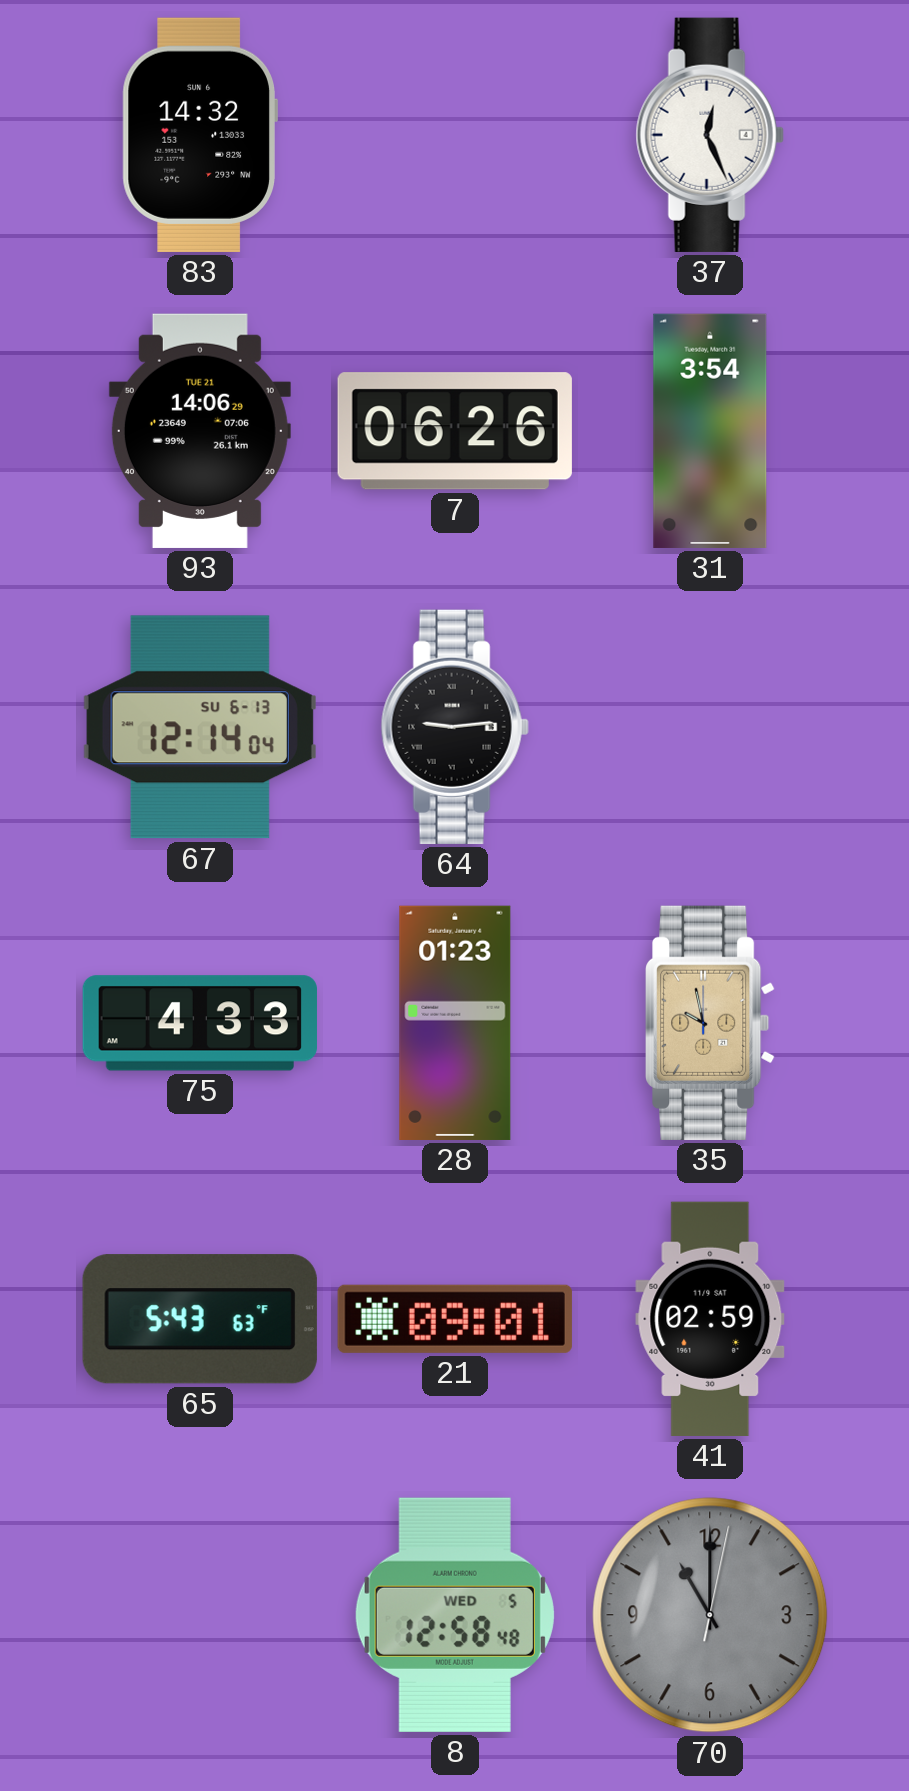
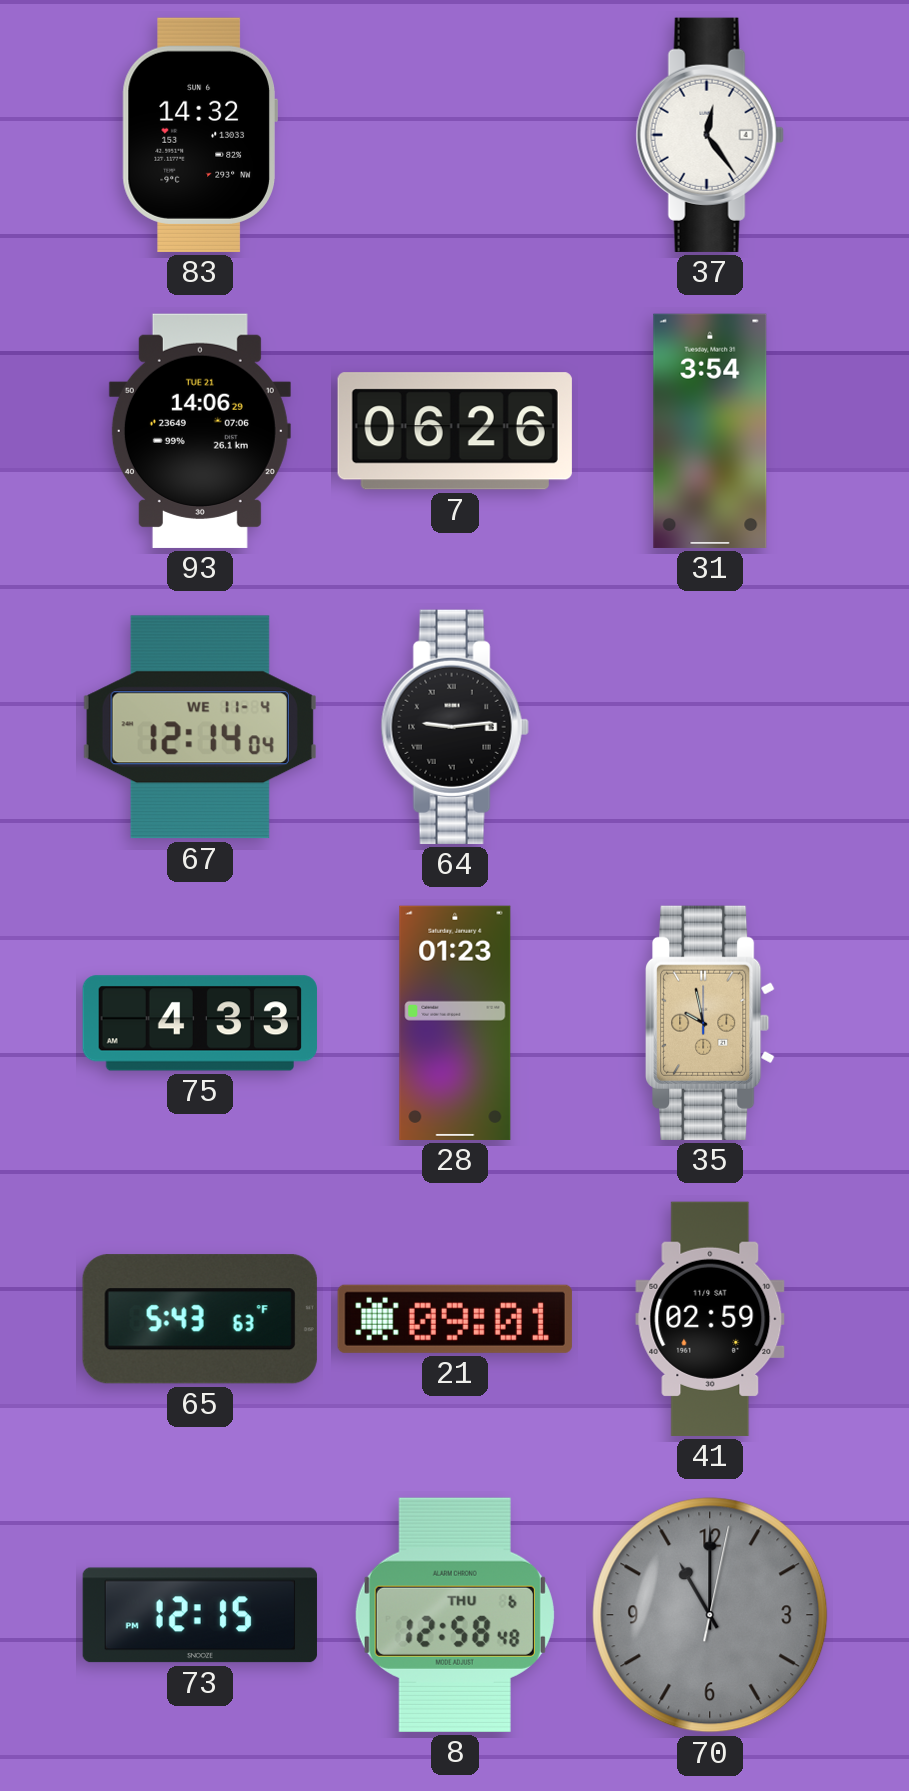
37: 12:26 -> 12:24 (710, 135)
67 date: SU 6-13 -> WE 11-4 (200, 727)
73: none -> 12:15 (200, 1615)
8 date: WED 5 -> THU 6 (455, 1615)
